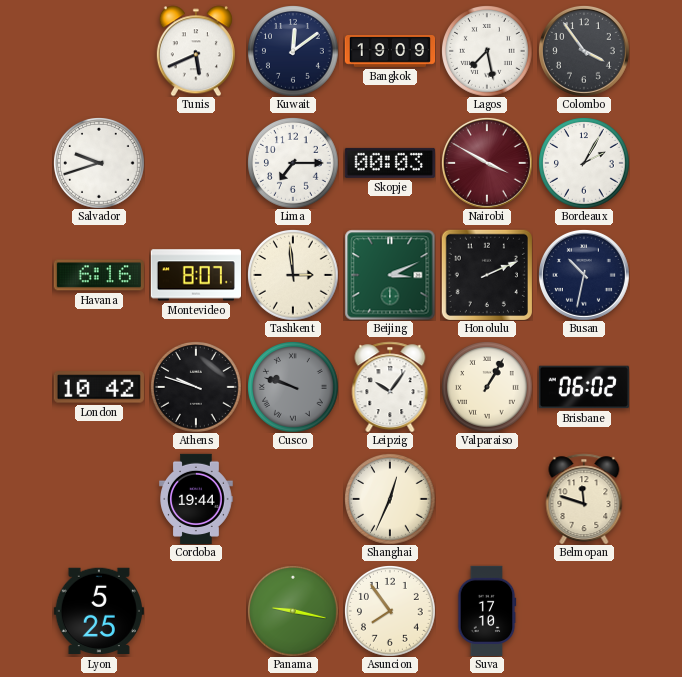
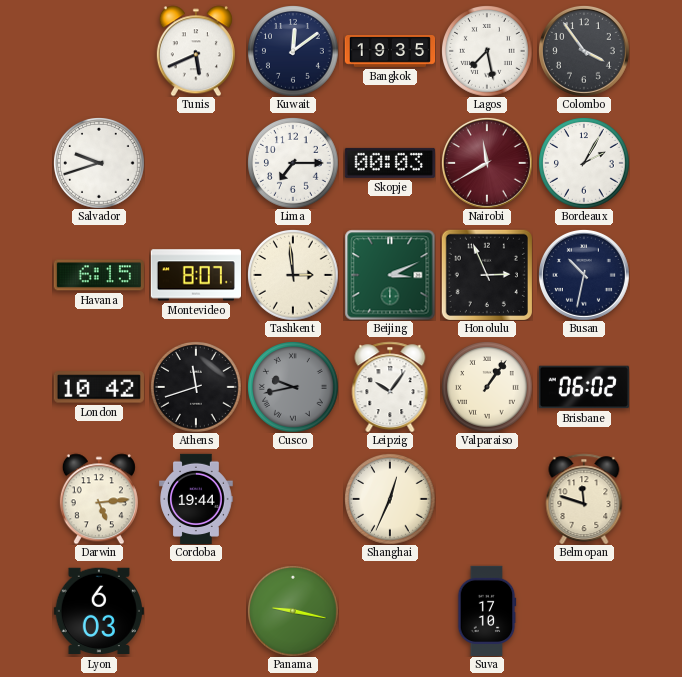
Bangkok: 19:09 -> 19:35 (390, 51)
Nairobi: 3:50 -> 11:40 (487, 163)
Havana: 6:16 -> 6:15 (98, 275)
Honolulu: 2:11 -> 2:56 (487, 275)
Athens: 9:48 -> 11:42 (196, 387)
Cusco: 9:48 -> 9:43 (293, 387)
Valparaiso: 1:05 -> 1:06 (487, 387)
Darwin: none -> 5:14 (99, 499)
Lyon: 5:25 -> 6:03 (99, 611)
Asuncion: 7:54 -> none (390, 611)
